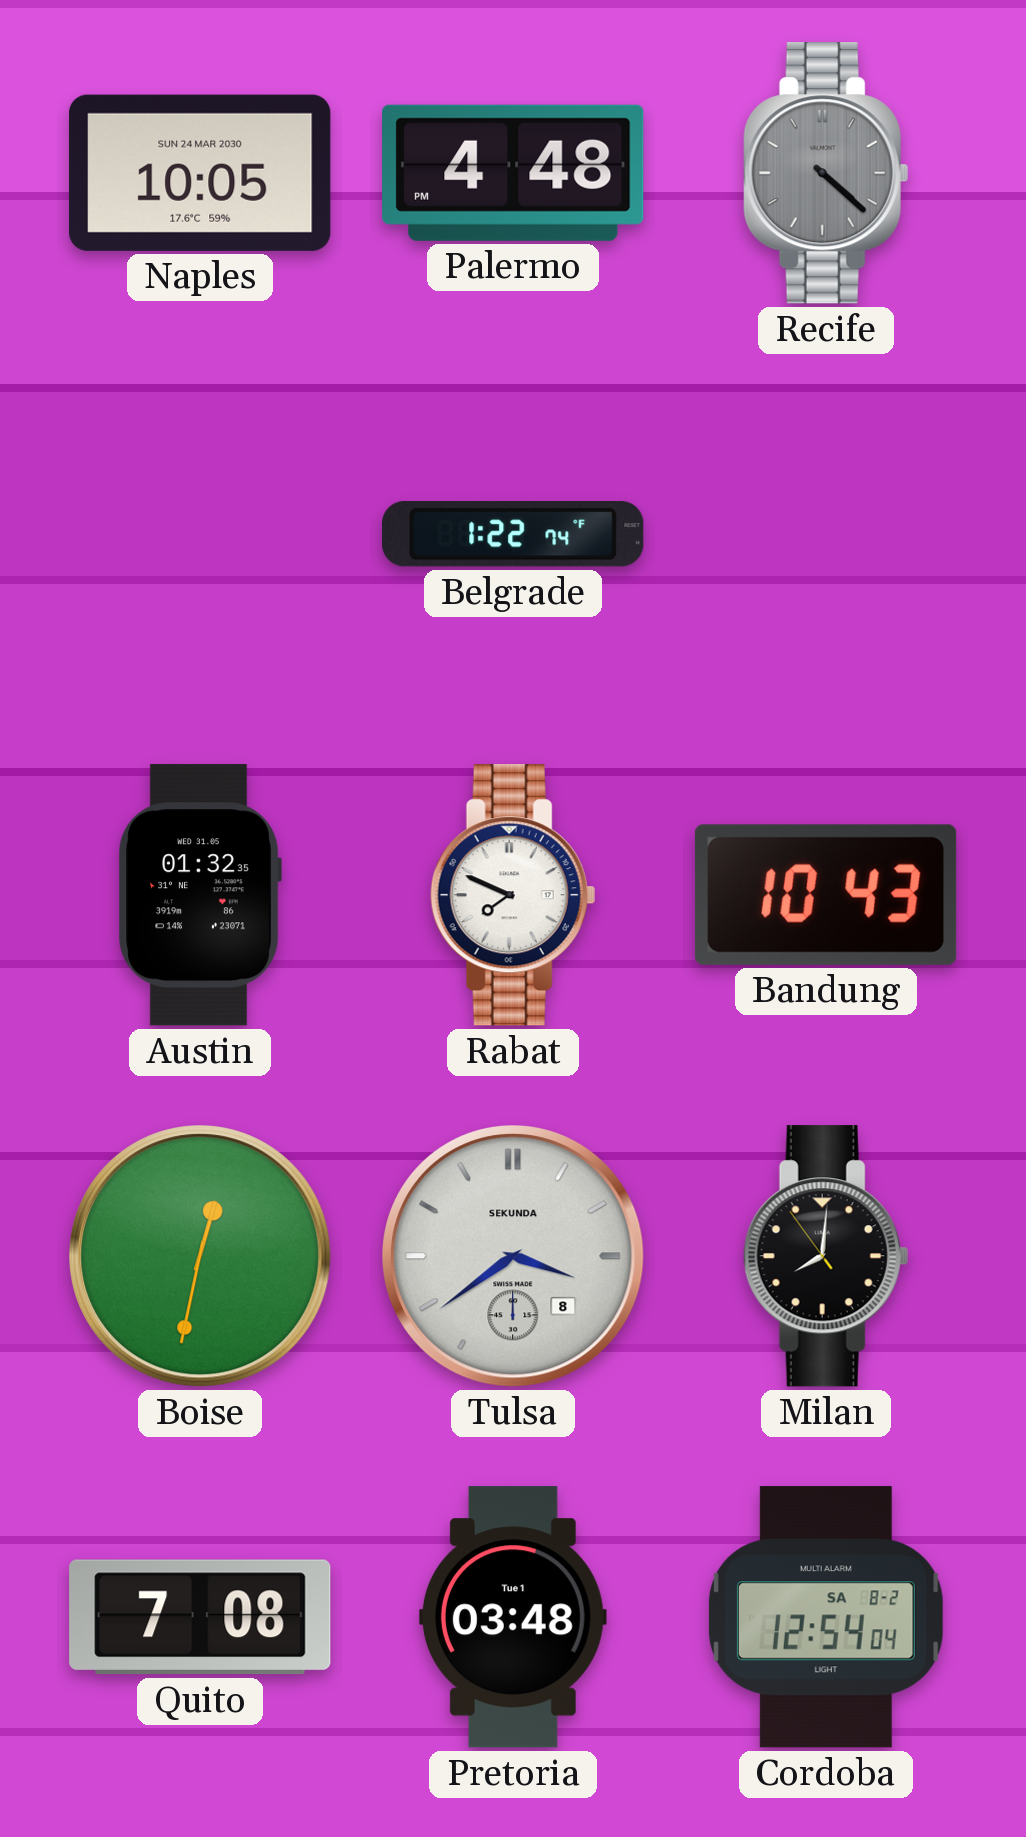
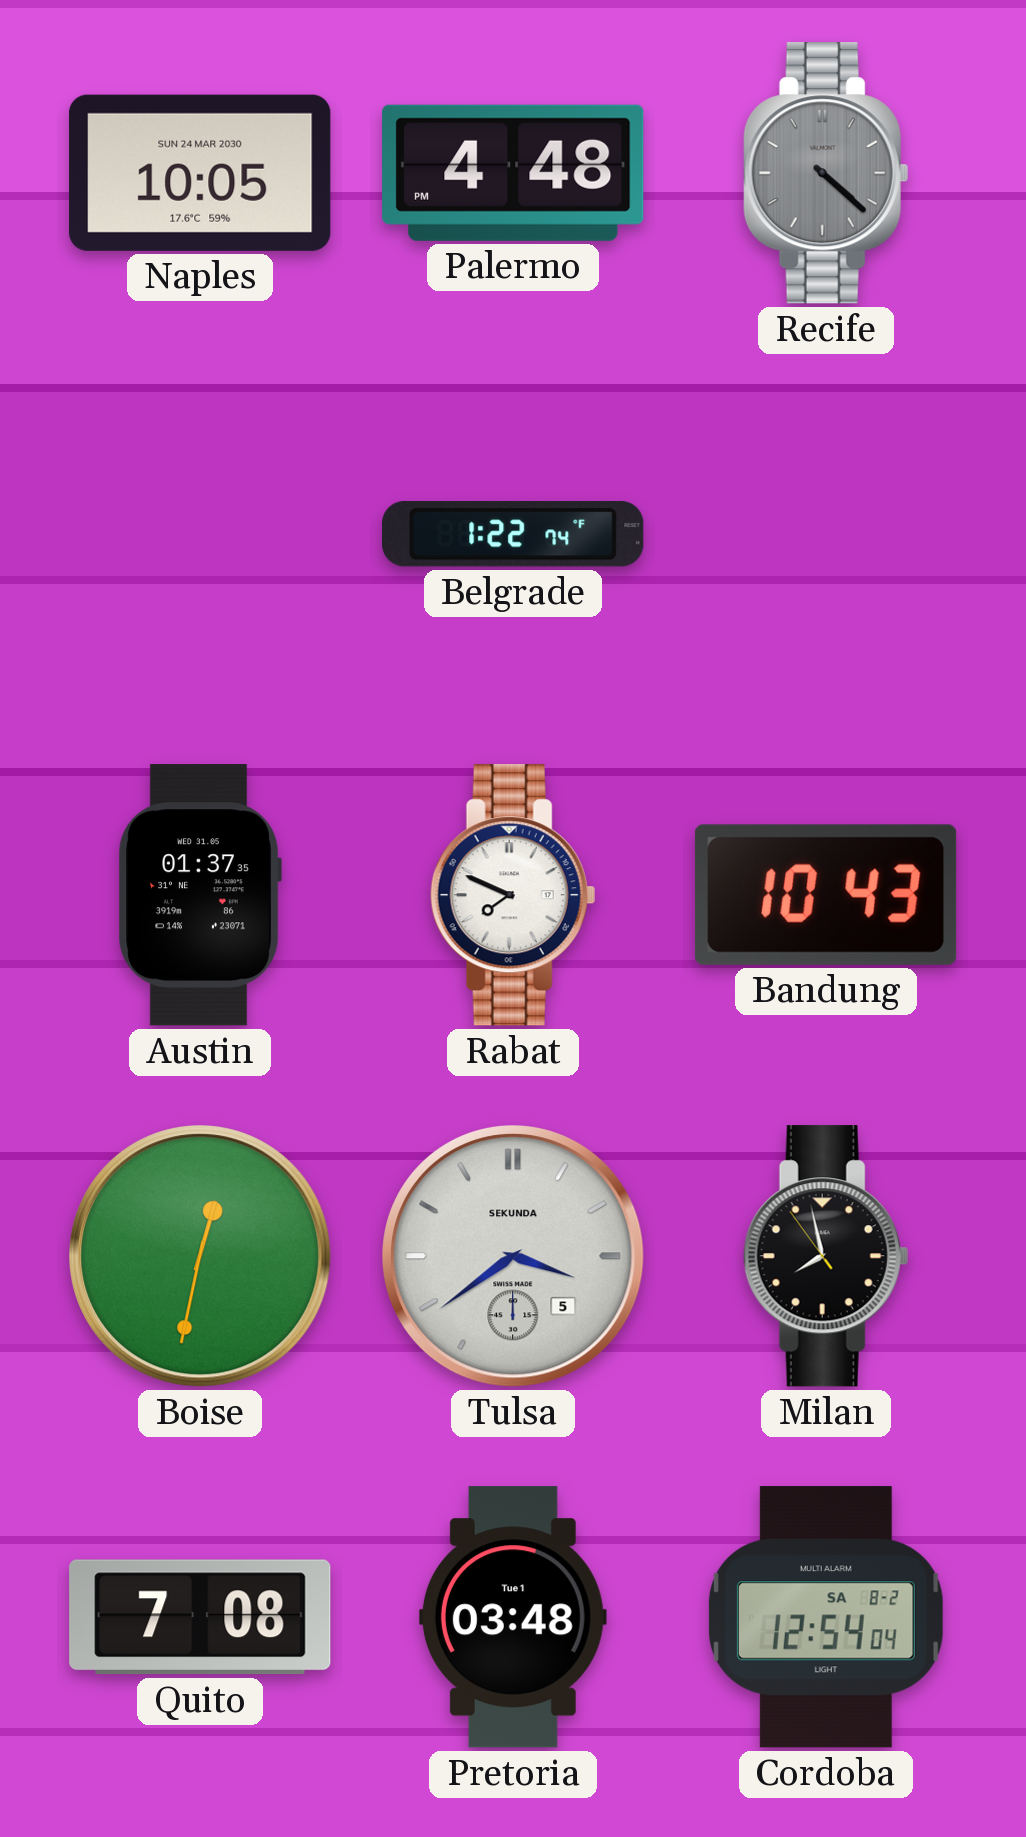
Austin: 01:32 -> 01:37 (200, 895)
Tulsa date: 8 -> 5 (513, 1256)
Milan: 8:00 -> 7:57 (826, 1256)
